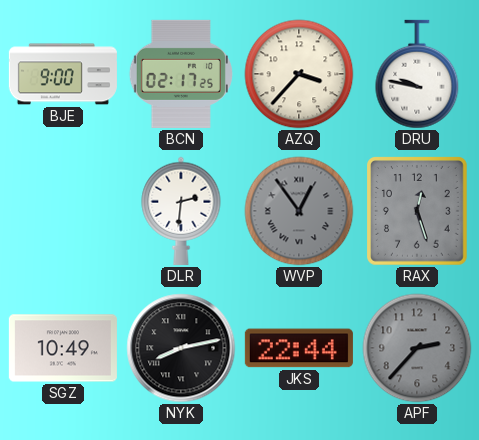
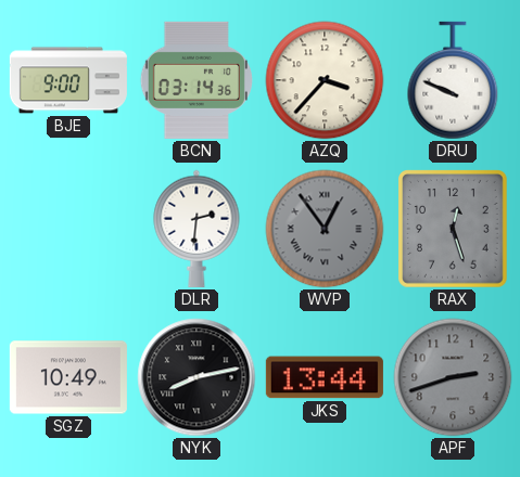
BCN: 02:17 -> 03:14 (196, 80)
DRU: 9:47 -> 9:49 (453, 80)
JKS: 22:44 -> 13:44 (325, 377)
APF: 2:37 -> 2:42 (453, 377)
